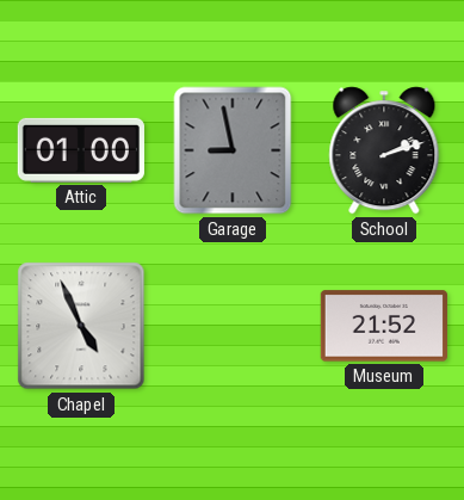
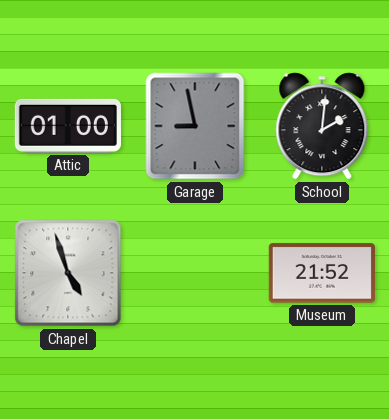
School: 2:12 -> 2:01 (322, 126)
Chapel: 4:56 -> 4:57 (68, 273)
